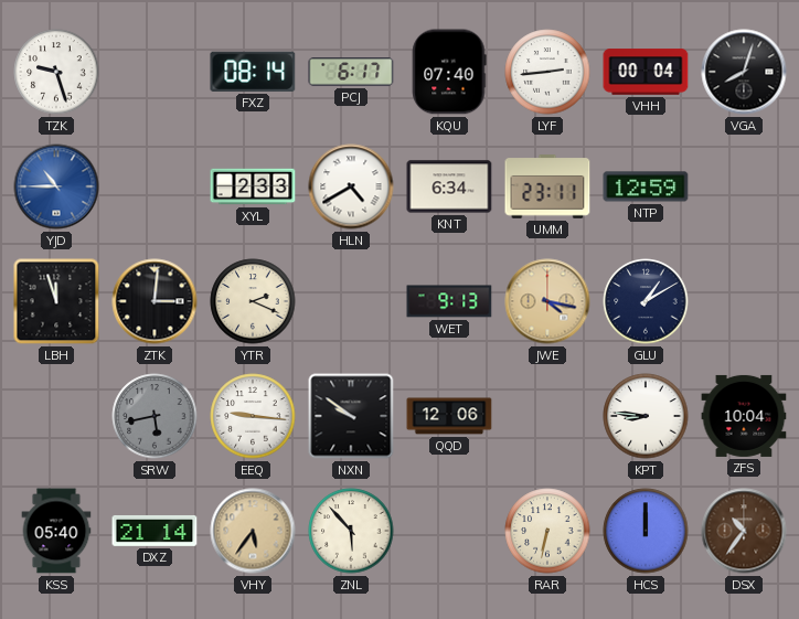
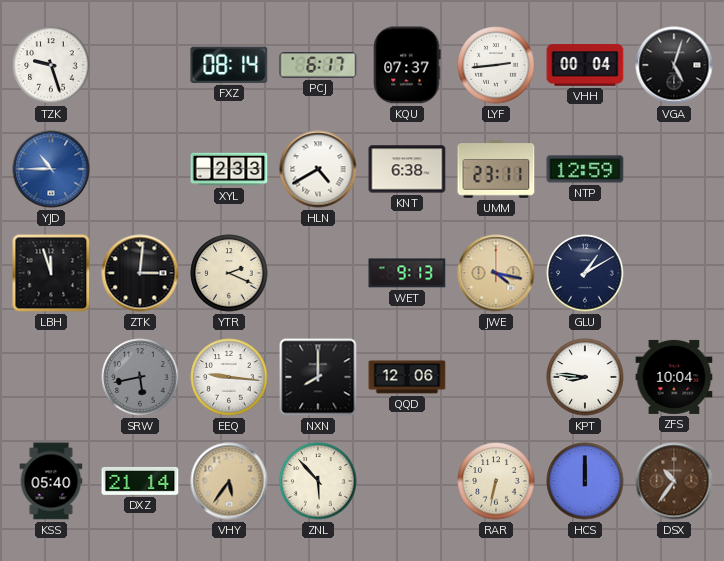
KQU: 07:40 -> 07:37 (407, 65)
VGA: 8:03 -> 5:03 (674, 65)
KNT: 6:34 -> 6:38 (407, 169)
NXN: 9:51 -> 8:00 (318, 377)
